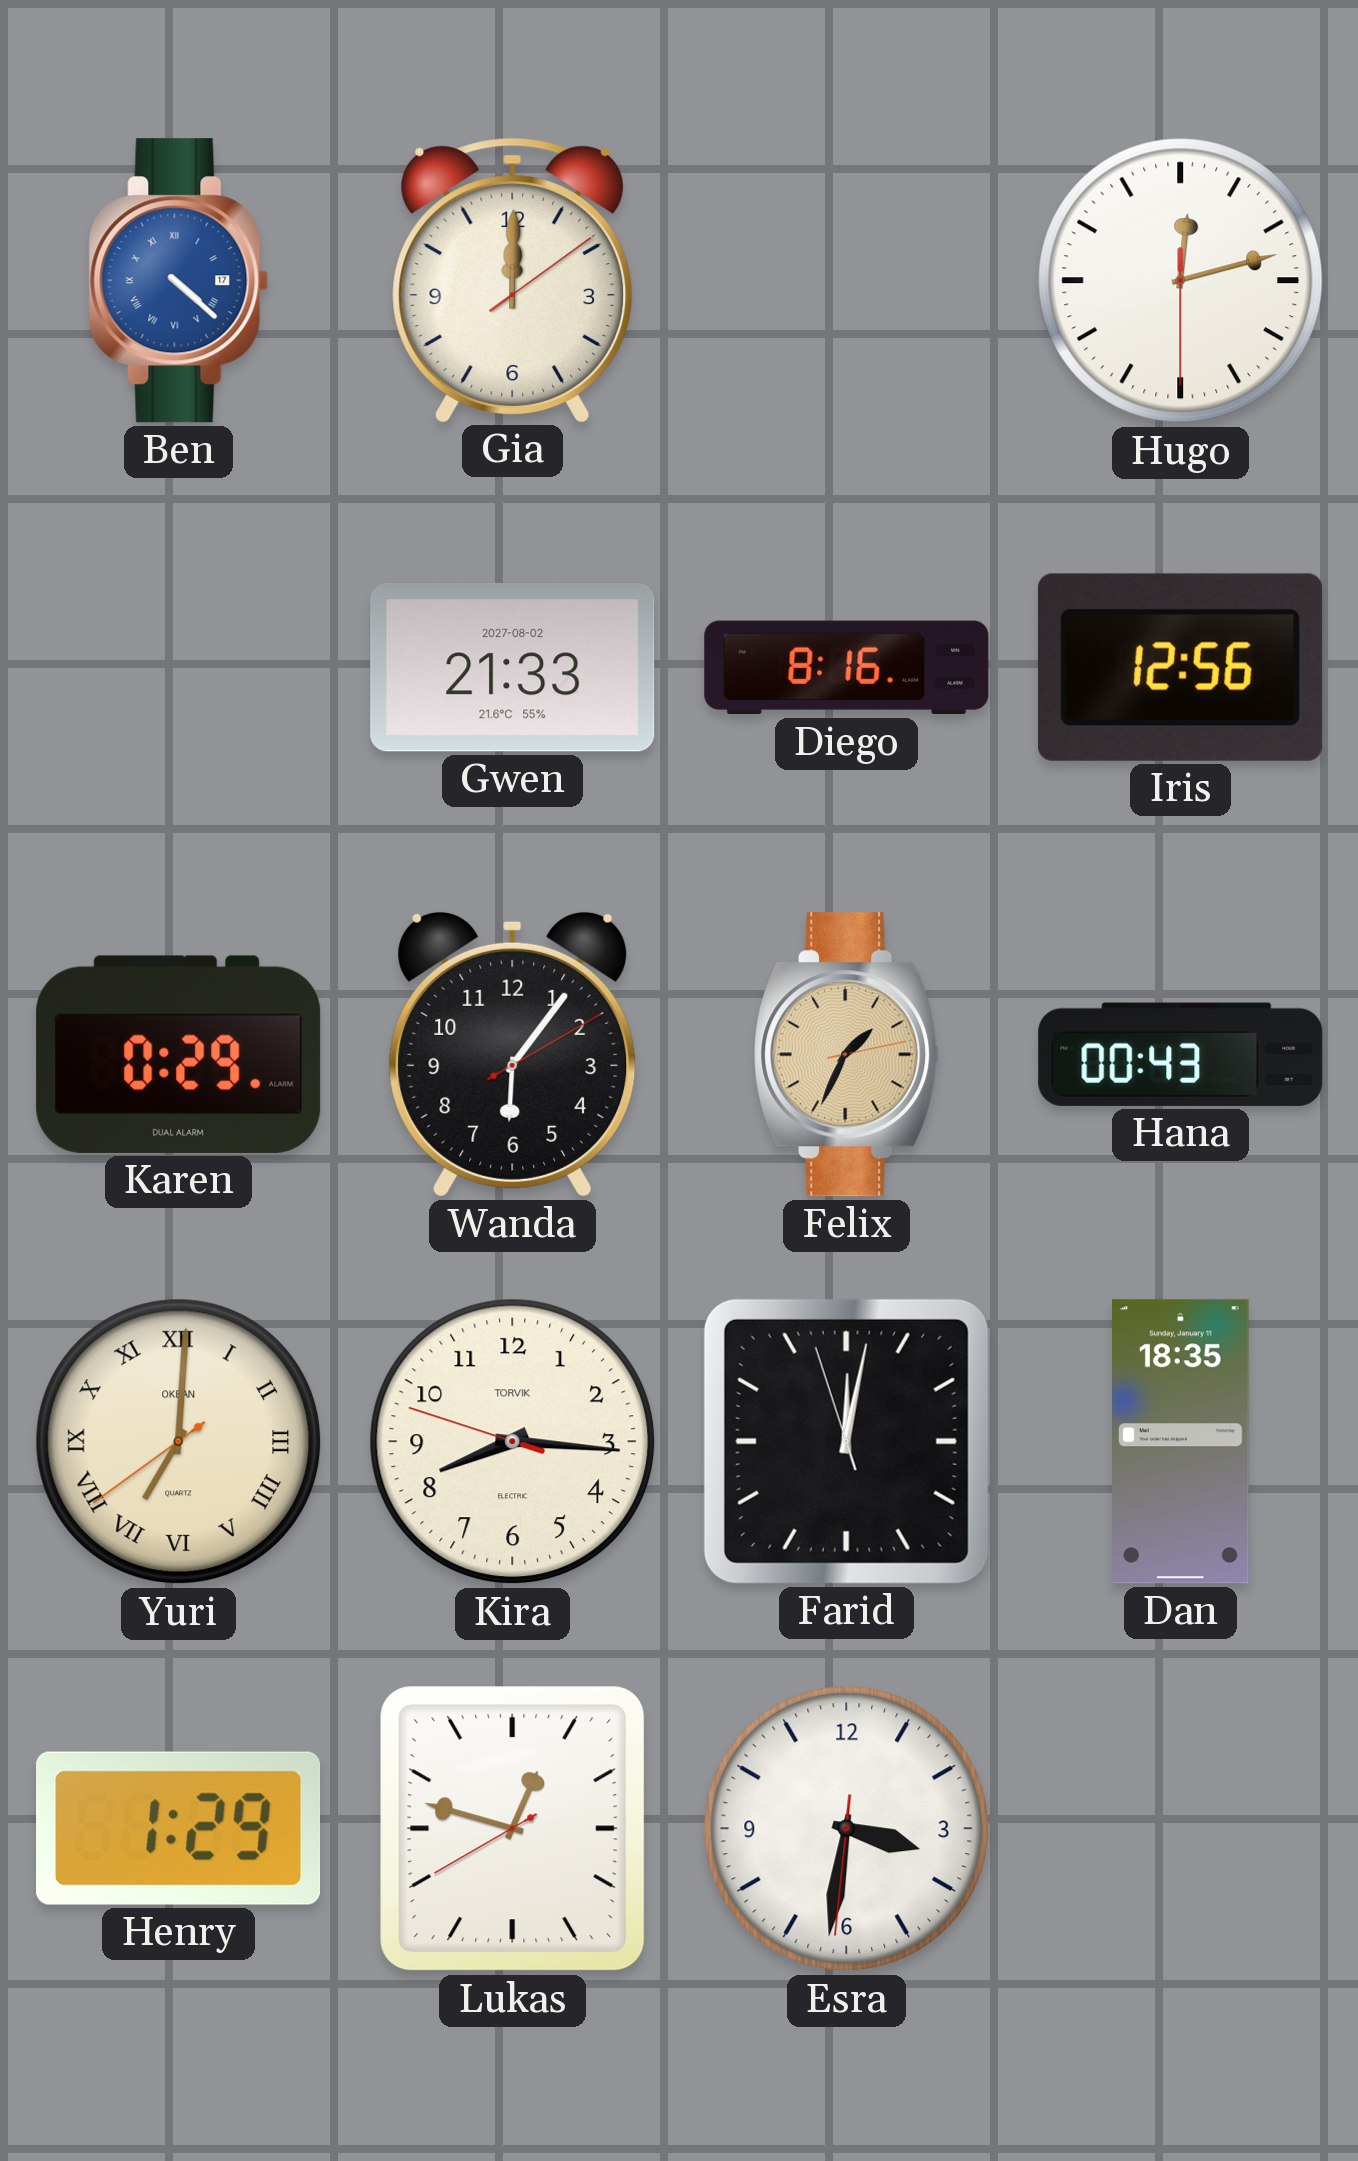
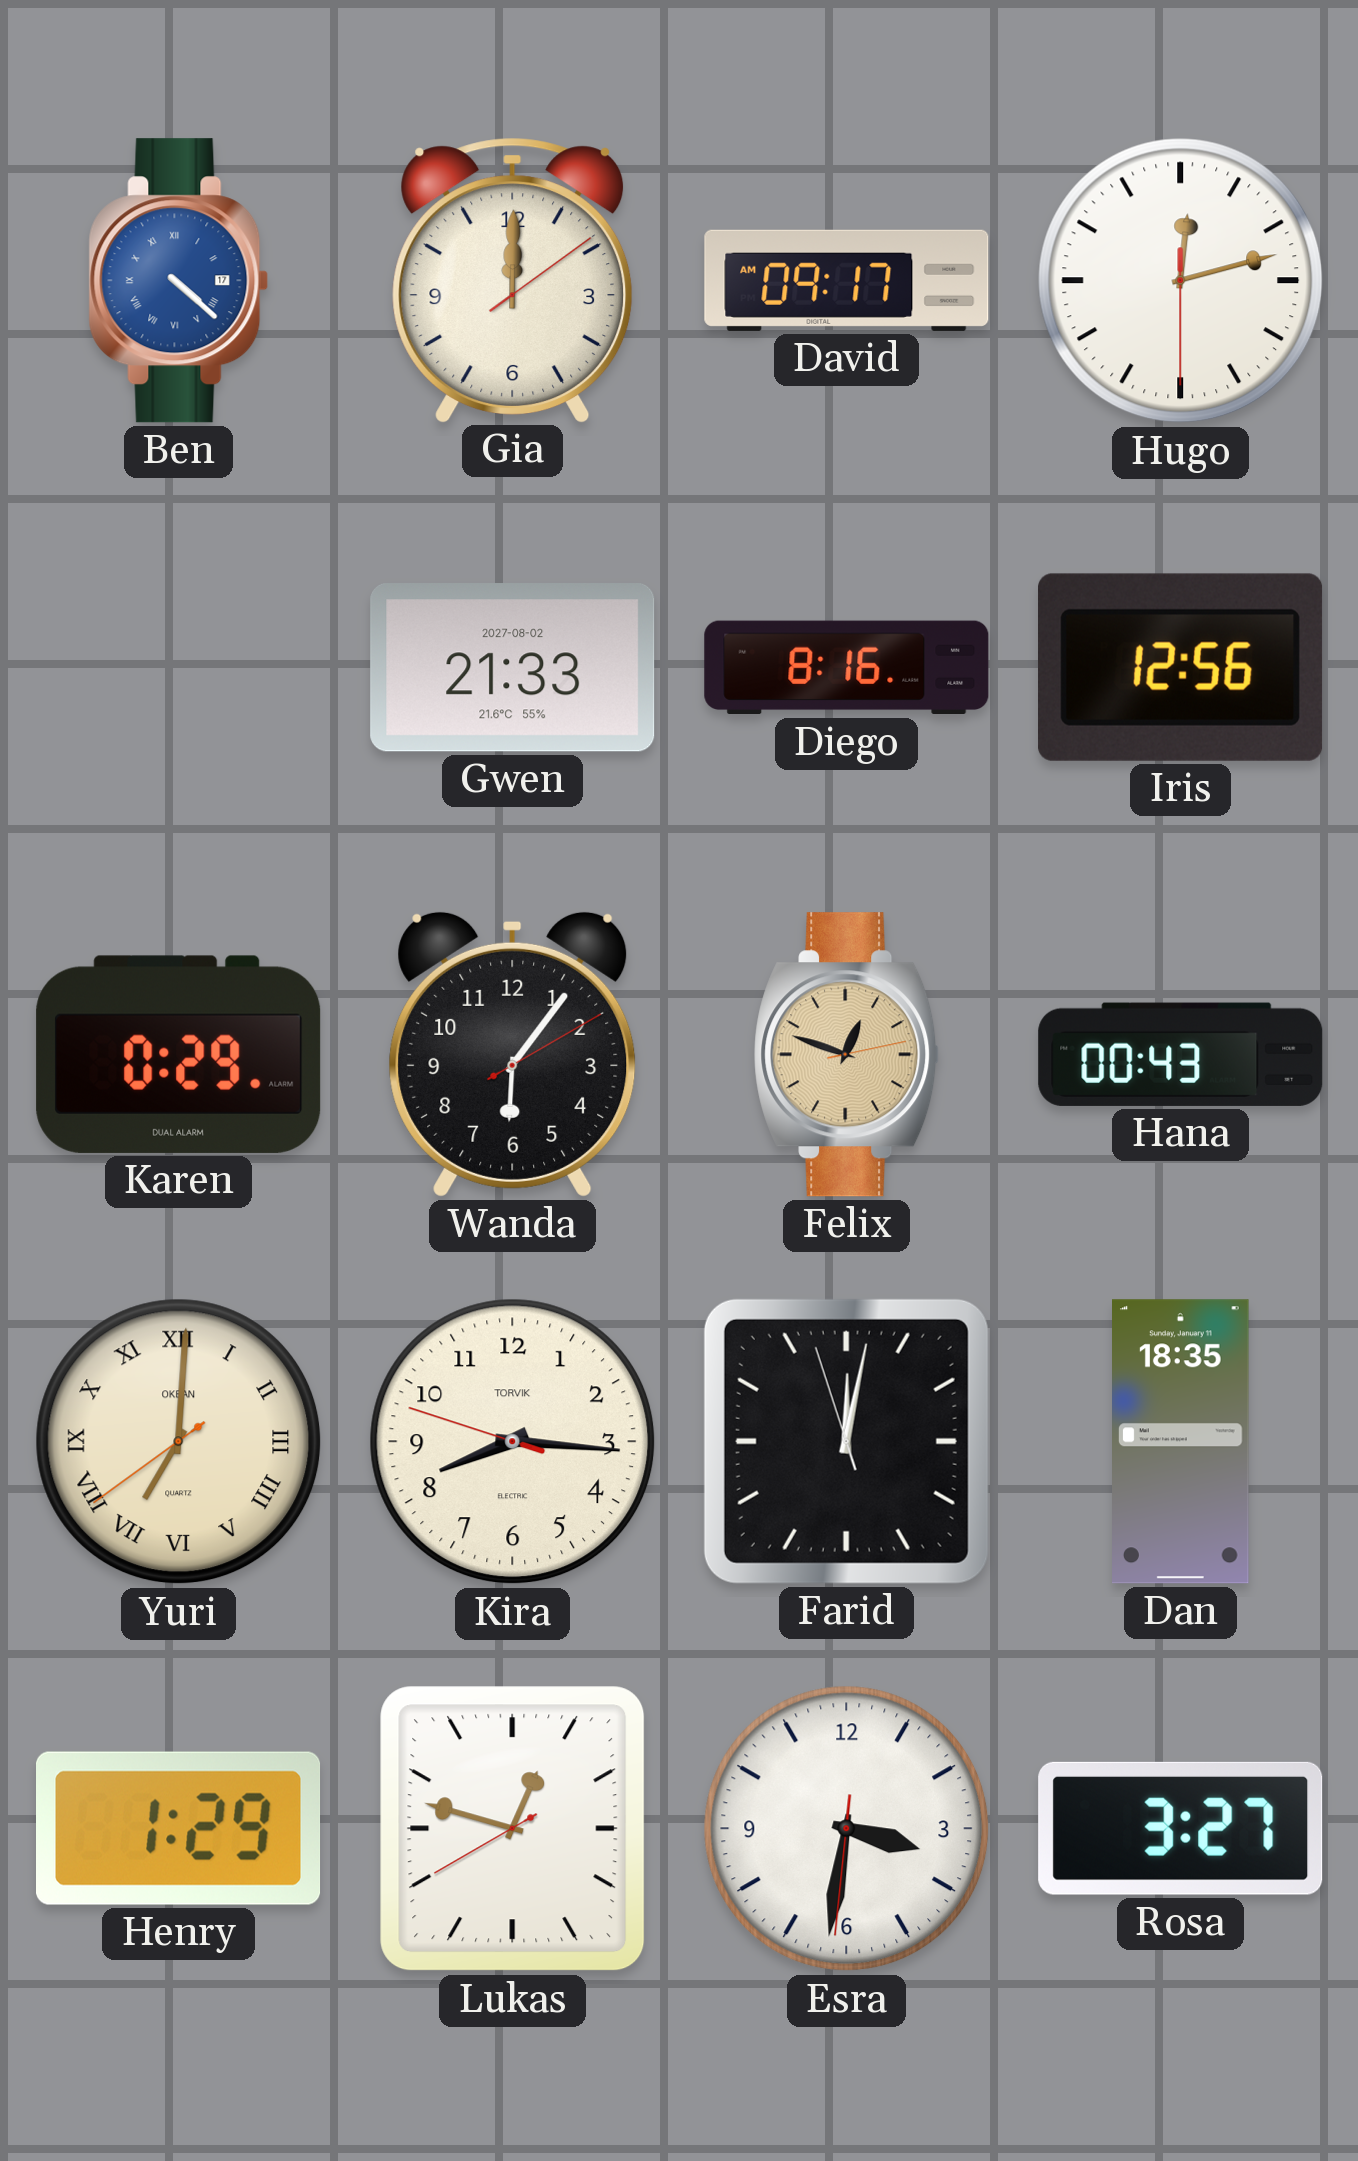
David: none -> 09:17 (847, 280)
Felix: 1:34 -> 12:48 (847, 1055)
Rosa: none -> 3:27 (1181, 1828)
